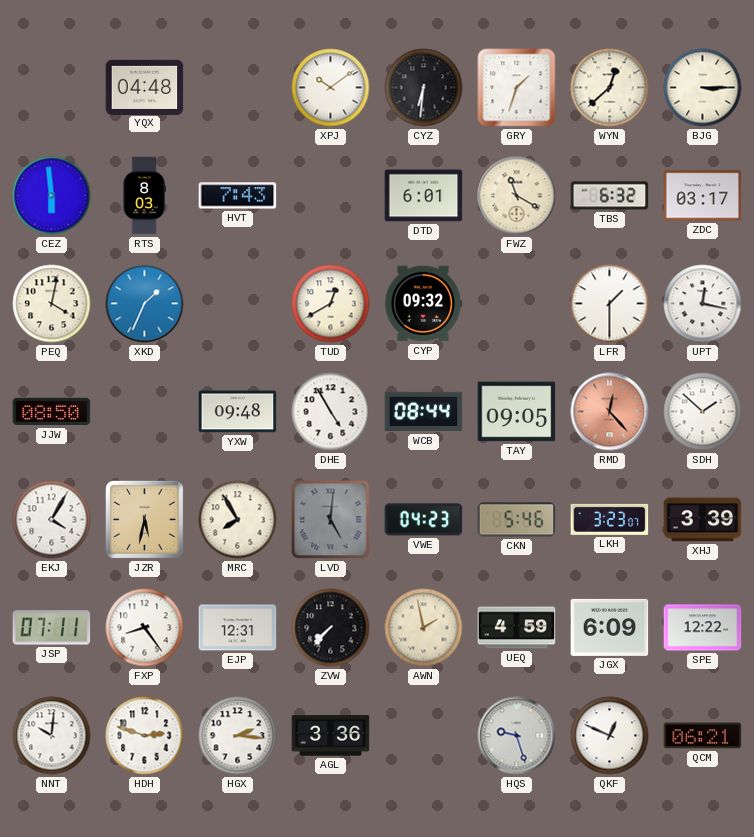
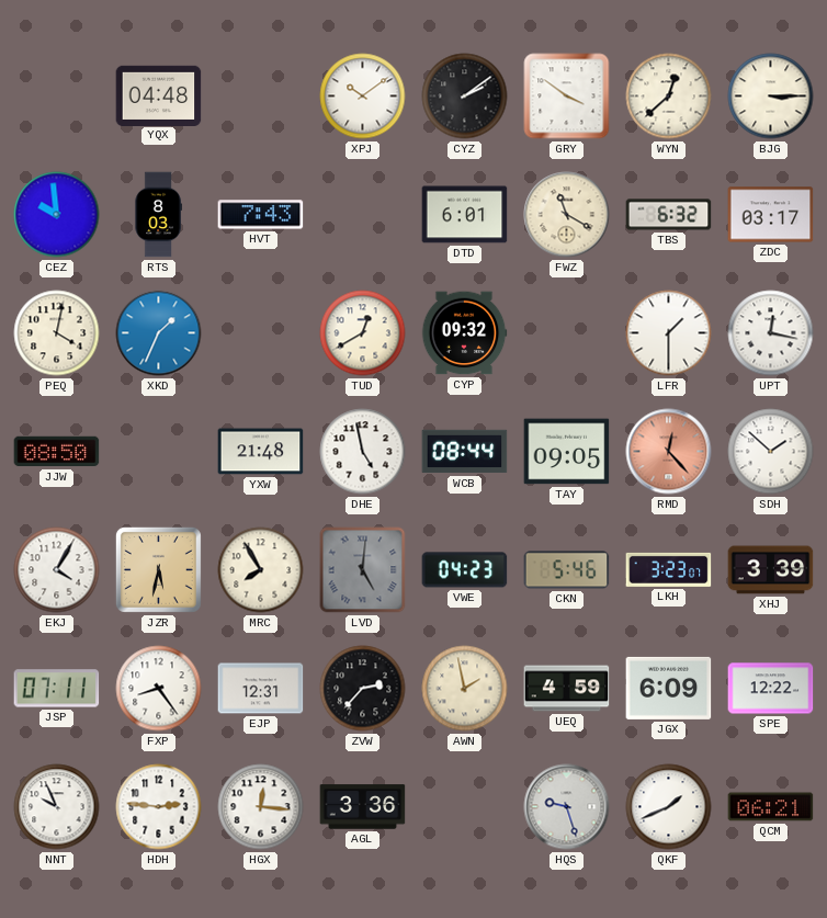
CYZ: 6:31 -> 2:09 (465, 97)
GRY: 1:33 -> 3:51 (567, 97)
CEZ: 5:59 -> 9:59 (57, 215)
YXW: 09:48 -> 21:48 (261, 452)
DHE: 4:55 -> 4:58 (363, 452)
ZVW: 7:37 -> 2:37 (363, 689)
NNT: 10:01 -> 9:56 (57, 807)
HDH: 2:48 -> 2:46 (159, 807)
HGX: 2:16 -> 12:16 (261, 807)
QKF: 12:49 -> 1:41 (669, 807)
